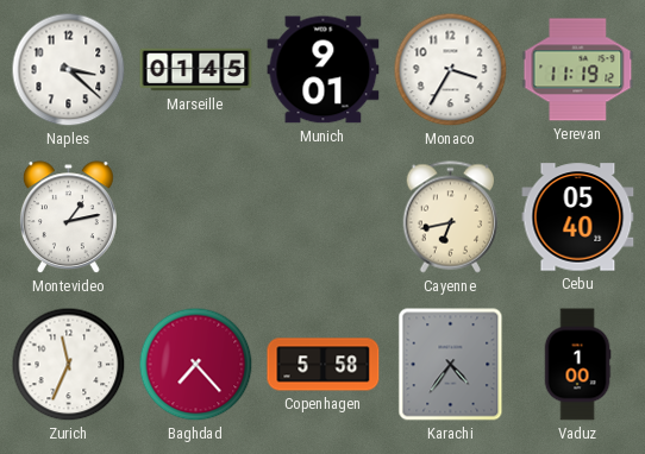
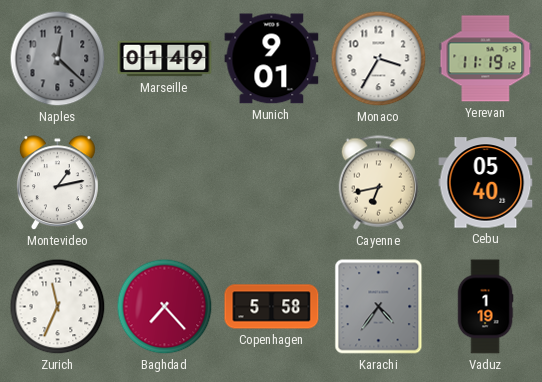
Naples: 3:22 -> 12:22 (58, 59)
Naples dial: white -> grey (58, 59)
Marseille: 01:45 -> 01:49 (165, 59)
Vaduz: 1:00 -> 1:19 (485, 307)
